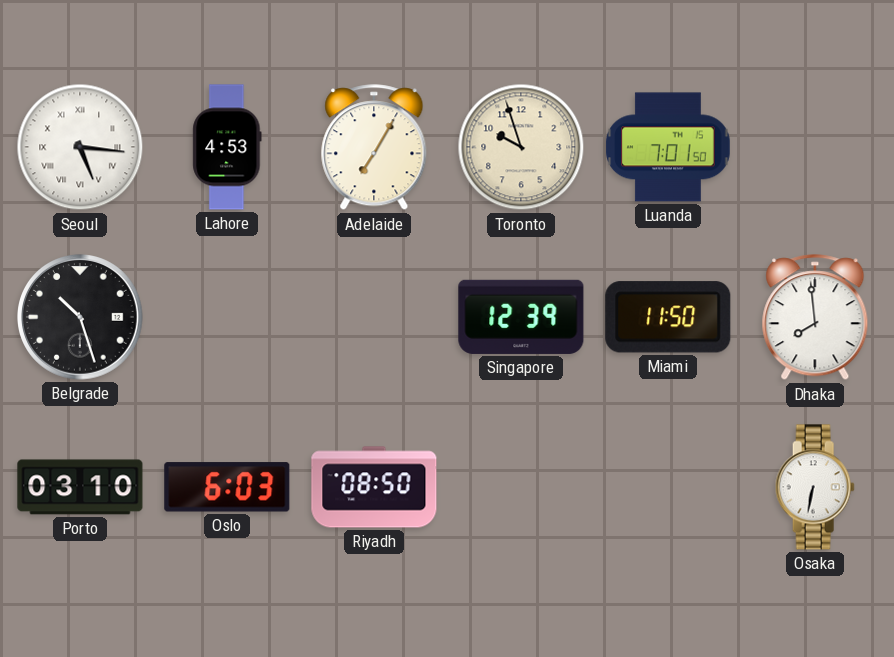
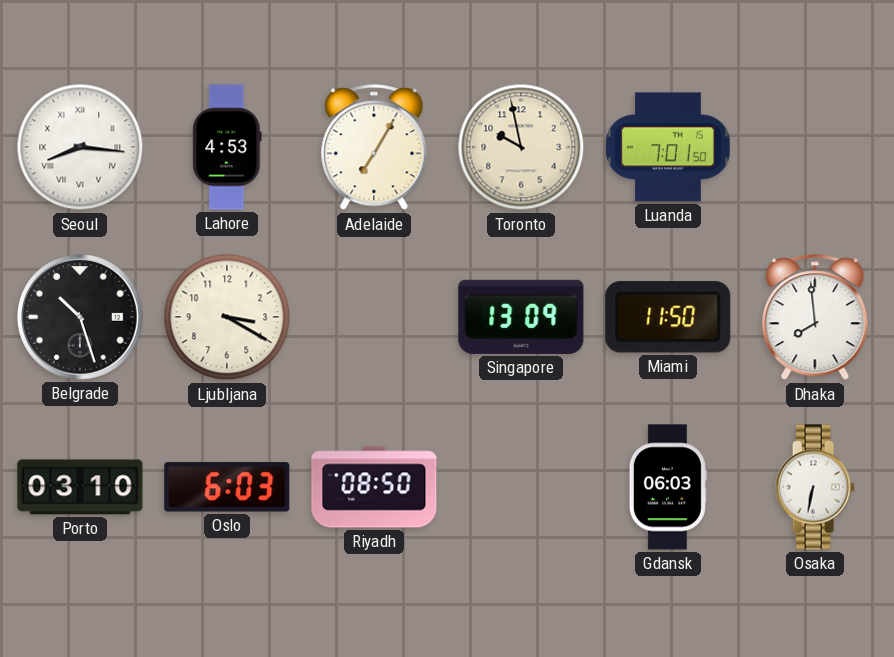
Seoul: 5:16 -> 8:16 (80, 147)
Toronto: 9:57 -> 9:58 (521, 147)
Ljubljana: none -> 3:20 (227, 317)
Singapore: 12:39 -> 13:09 (521, 317)
Gdansk: none -> 06:03 (668, 487)
